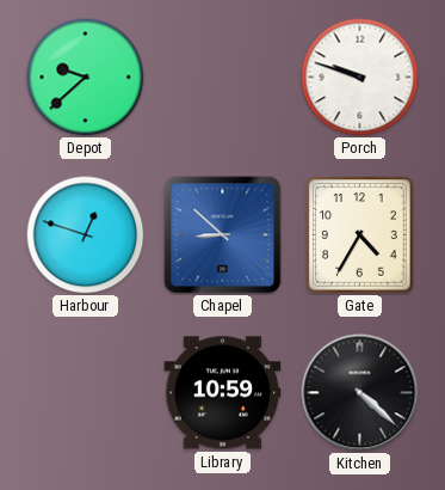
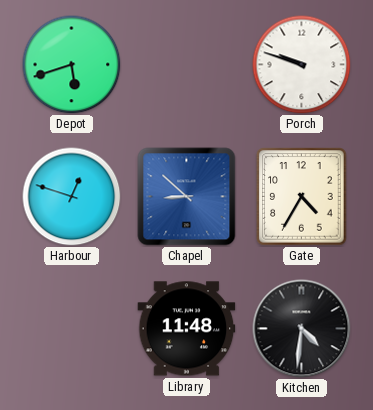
Depot: 9:38 -> 5:42 (72, 65)
Library: 10:59 -> 11:48 (187, 329)
Kitchen: 4:22 -> 4:31 (302, 329)
